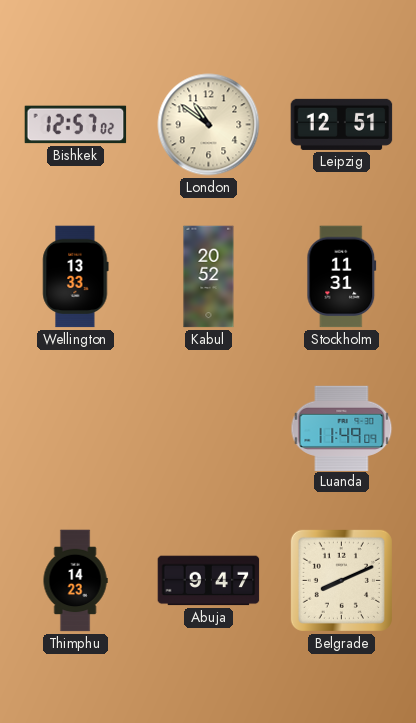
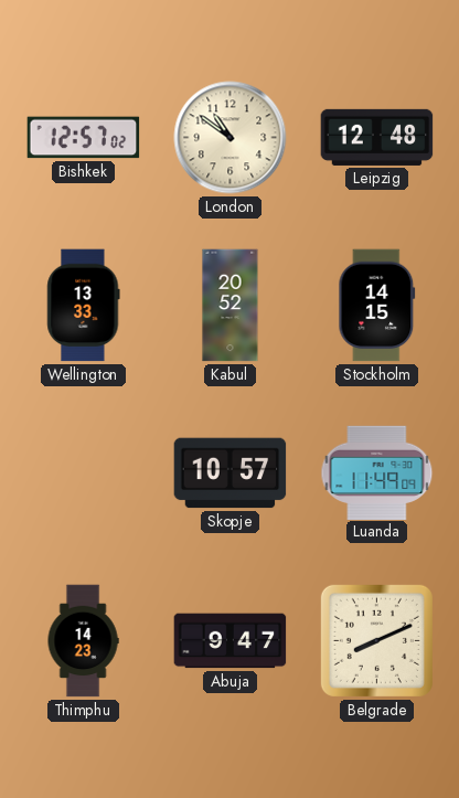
Leipzig: 12:51 -> 12:48 (377, 137)
Stockholm: 11:31 -> 14:15 (377, 306)
Skopje: none -> 10:57 (231, 474)
